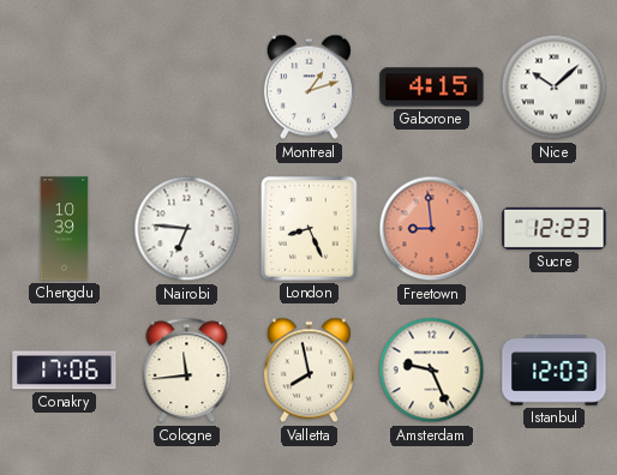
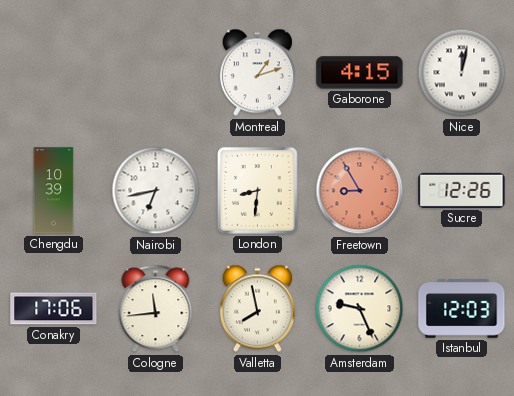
Nice: 10:08 -> 12:02 (462, 73)
Nairobi: 6:46 -> 6:43 (156, 191)
London: 8:26 -> 8:31 (257, 191)
Freetown: 8:59 -> 8:55 (360, 191)
Sucre: 12:23 -> 12:26 (462, 190)
